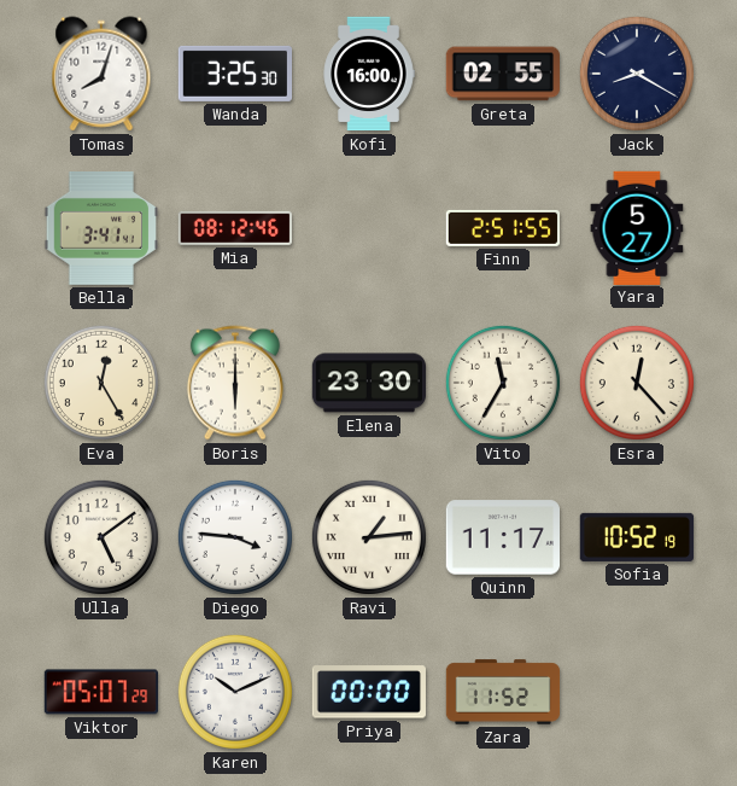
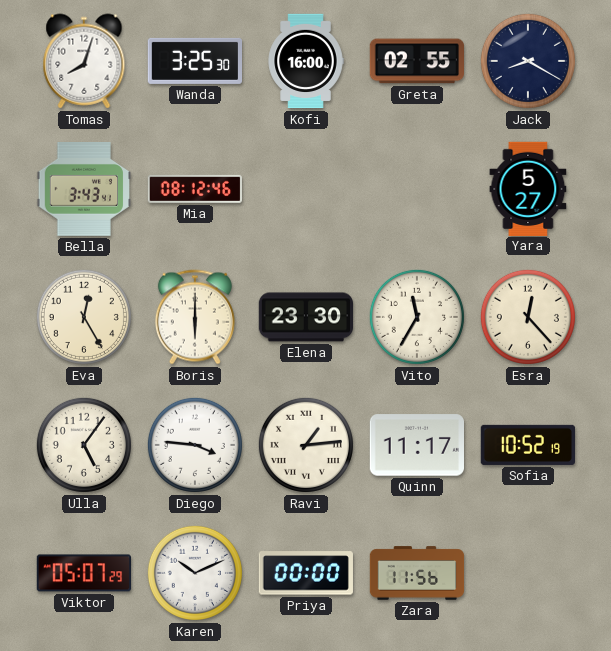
Bella: 3:41 -> 3:43 (83, 190)
Finn: 2:51 -> none (502, 228)
Ulla: 5:09 -> 5:06 (84, 445)
Zara: 11:52 -> 11:56 (417, 573)
